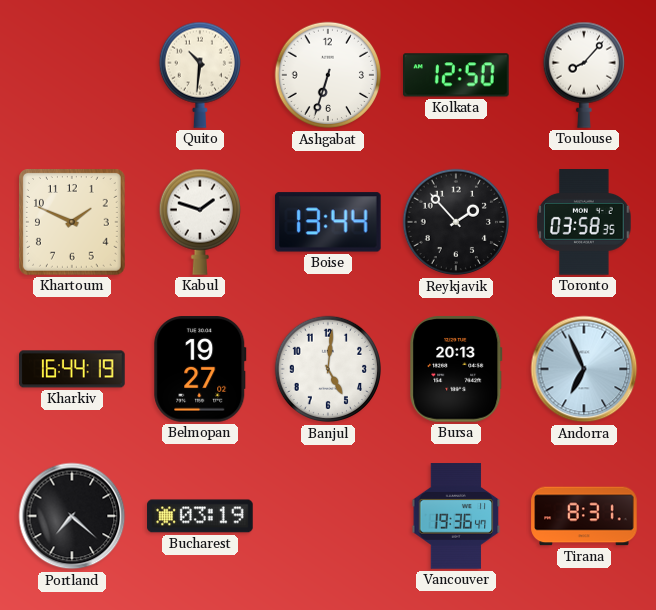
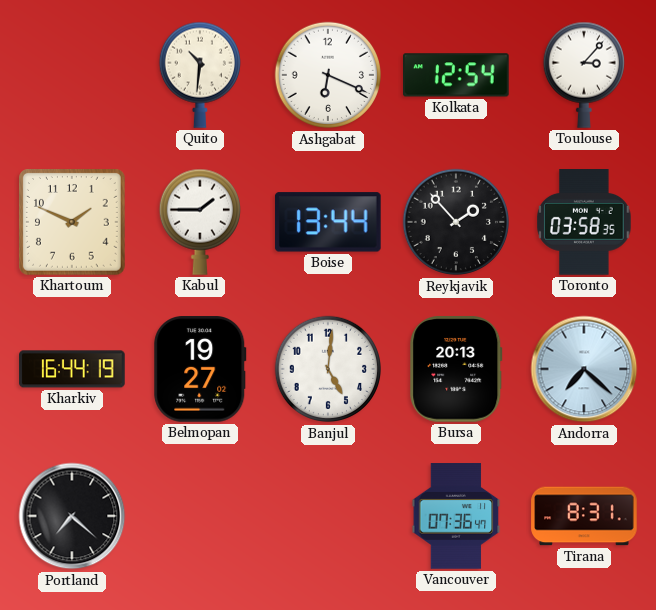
Ashgabat: 6:33 -> 6:19 (328, 75)
Kolkata: 12:50 -> 12:54 (457, 75)
Toulouse: 8:07 -> 3:07 (583, 75)
Kabul: 1:48 -> 1:45 (199, 222)
Andorra: 6:56 -> 7:22 (584, 369)
Bucharest: 03:19 -> none (200, 516)
Vancouver: 19:36 -> 07:36 (456, 516)
